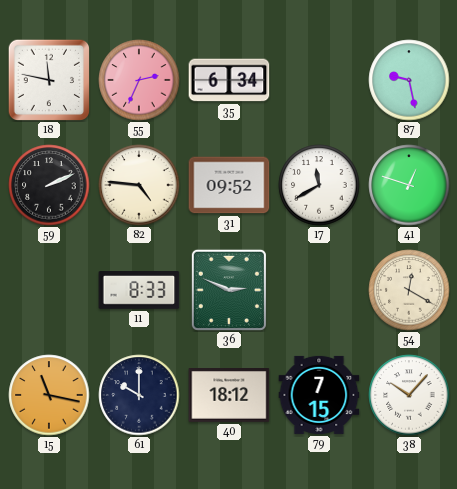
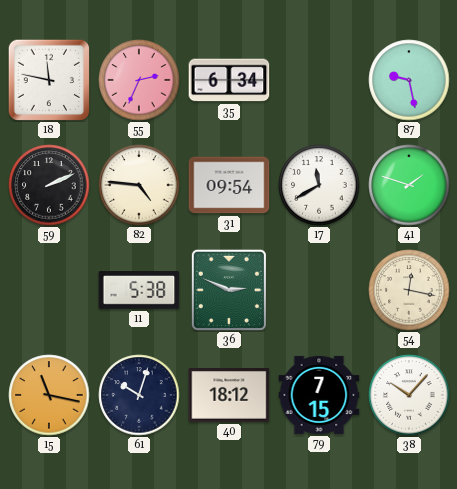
31: 09:52 -> 09:54 (229, 185)
41: 12:48 -> 1:48 (409, 185)
11: 8:33 -> 5:38 (139, 291)
54: 12:20 -> 12:17 (409, 290)
61: 10:00 -> 10:03 (139, 395)
